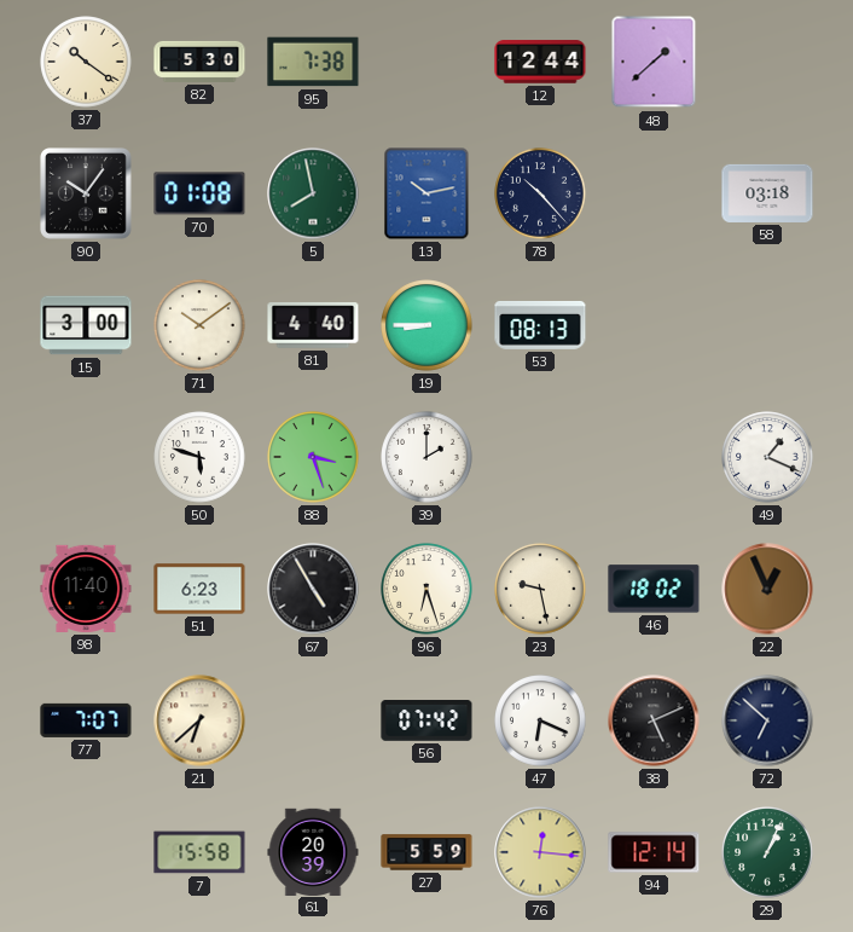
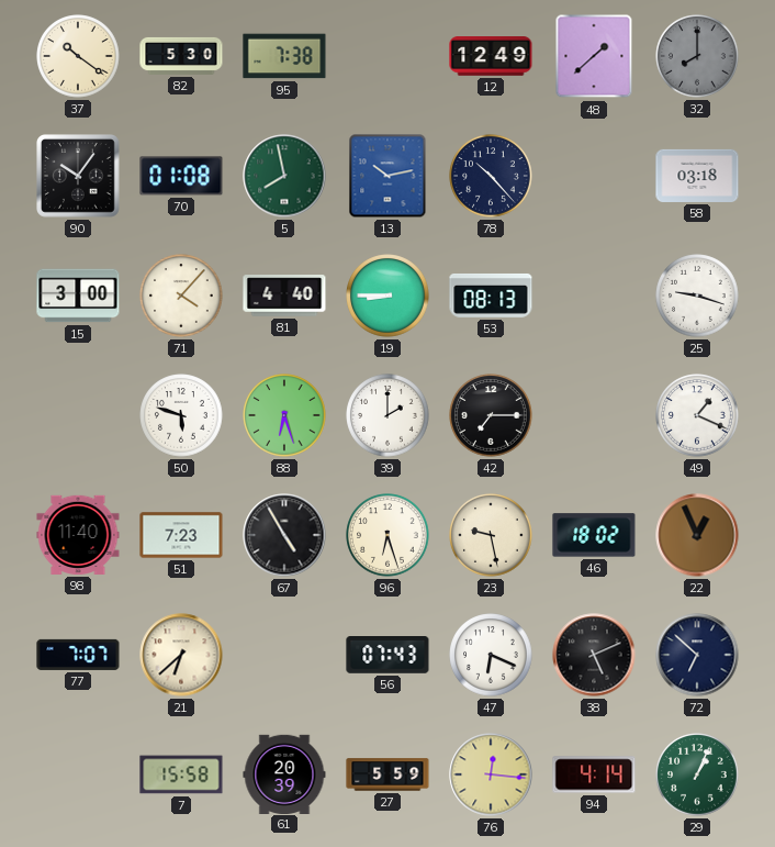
12: 12:44 -> 12:49 (491, 56)
32: none -> 8:00 (697, 56)
71: 10:09 -> 4:07 (181, 296)
25: none -> 9:18 (697, 296)
88: 3:27 -> 6:27 (284, 415)
42: none -> 7:15 (491, 415)
51: 6:23 -> 7:23 (181, 535)
56: 07:42 -> 07:43 (387, 656)
94: 12:14 -> 4:14 (594, 774)
